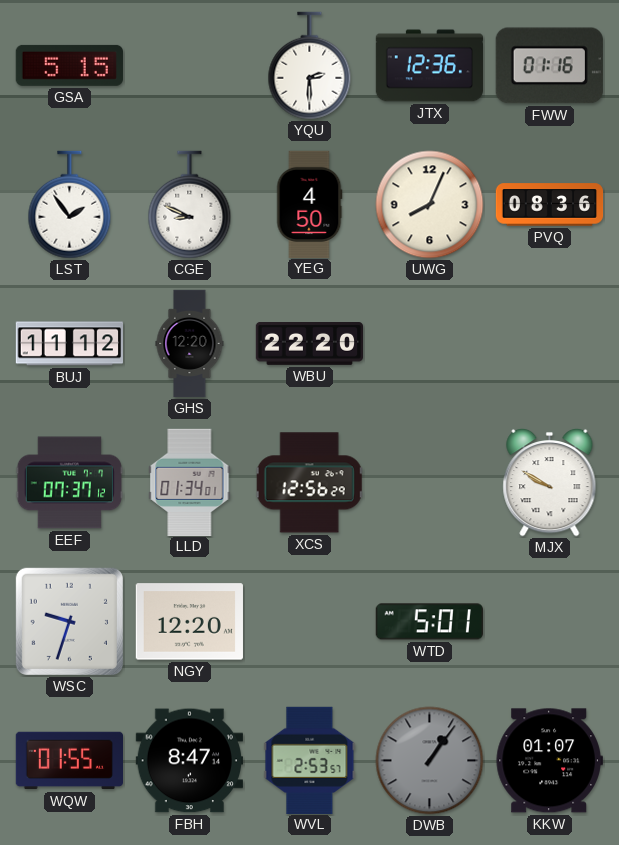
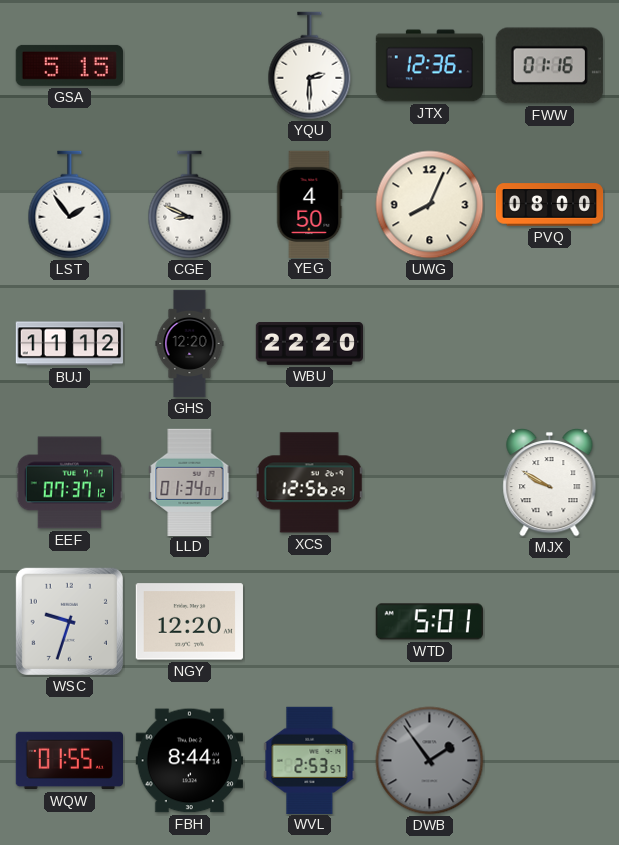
PVQ: 08:36 -> 08:00 (550, 205)
FBH: 8:47 -> 8:44 (189, 761)
DWB: 1:06 -> 1:54 (430, 761)
KKW: 01:07 -> none (549, 761)
